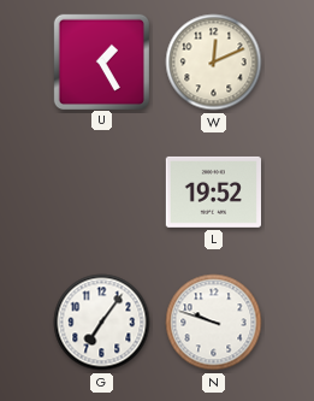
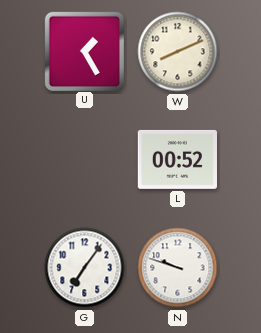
W: 12:11 -> 8:11 (178, 52)
L: 19:52 -> 00:52 (177, 159)
